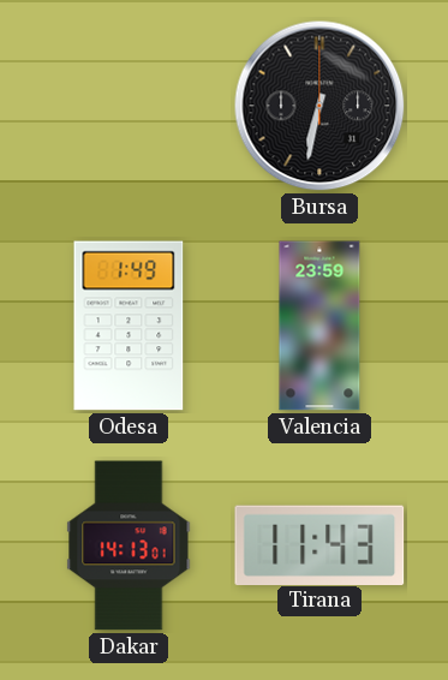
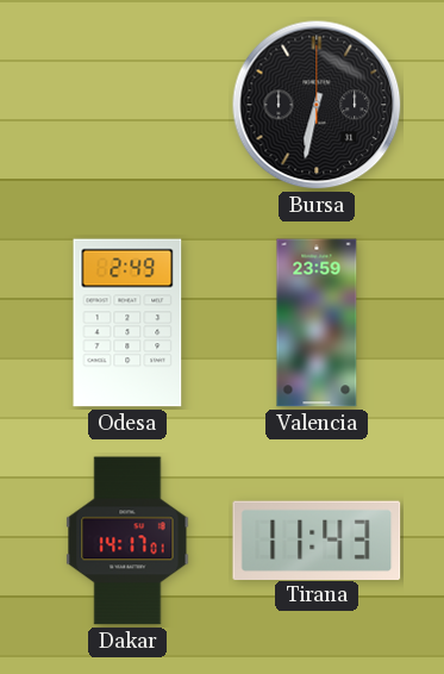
Odesa: 1:49 -> 2:49 (127, 323)
Dakar: 14:13 -> 14:17 (127, 541)
